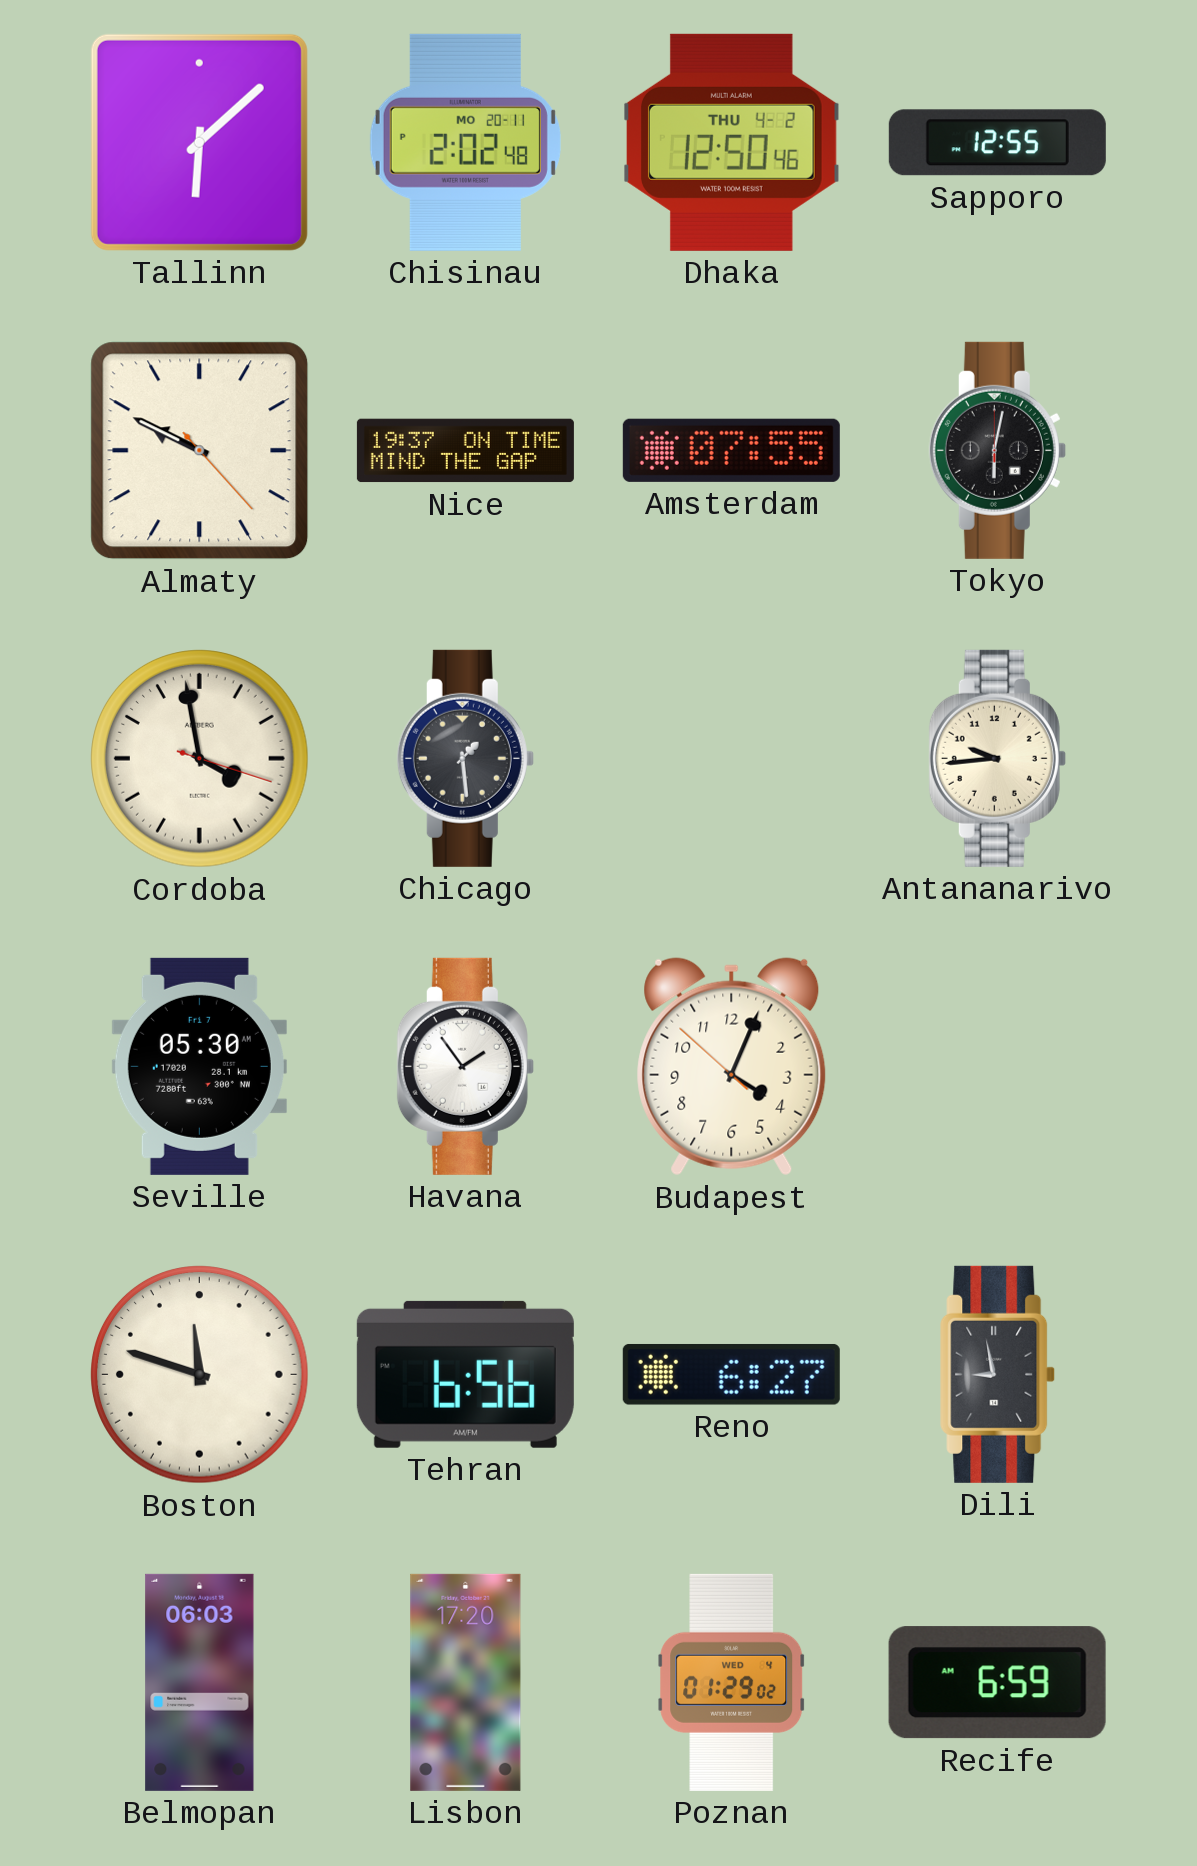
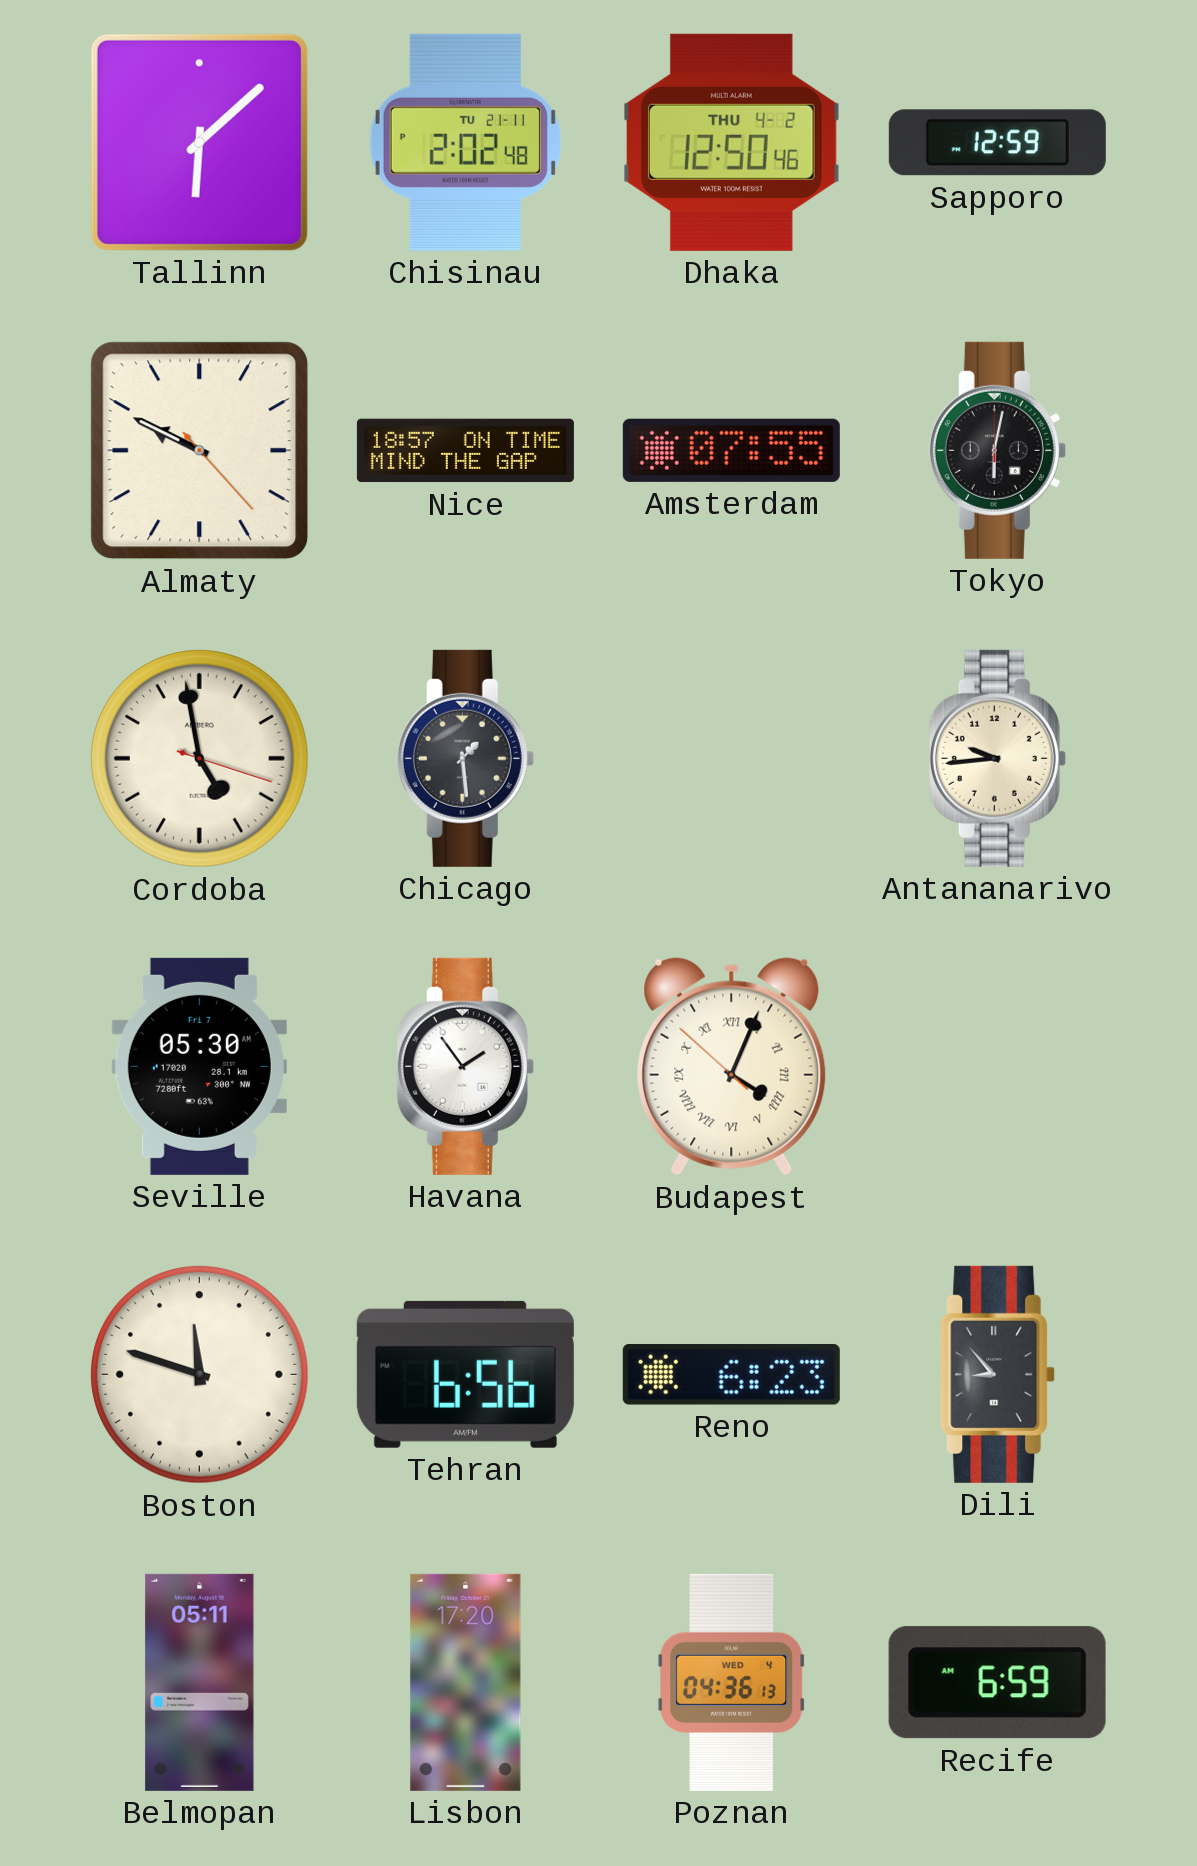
Chisinau date: MO 20-11 -> TU 21-11 (465, 142)
Sapporo: 12:55 -> 12:59 (997, 143)
Nice: 19:37 -> 18:57 (465, 451)
Cordoba: 3:58 -> 4:58 (200, 759)
Budapest numerals: Arabic -> Roman (732, 1067)
Reno: 6:27 -> 6:23 (731, 1375)
Dili: 8:58 -> 8:53 (998, 1374)
Belmopan: 06:03 -> 05:11 (200, 1682)
Poznan: 01:29 -> 04:36 (732, 1682)
